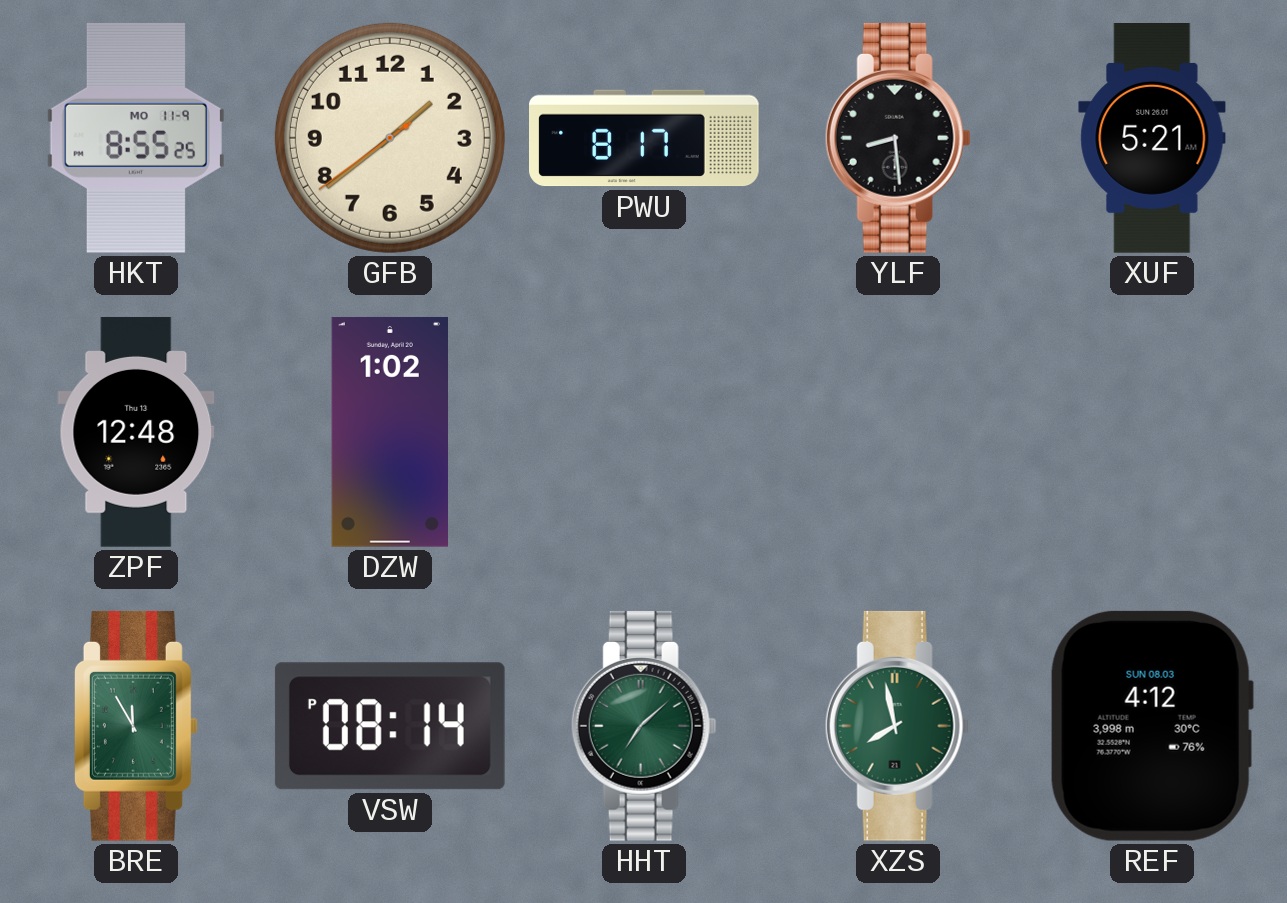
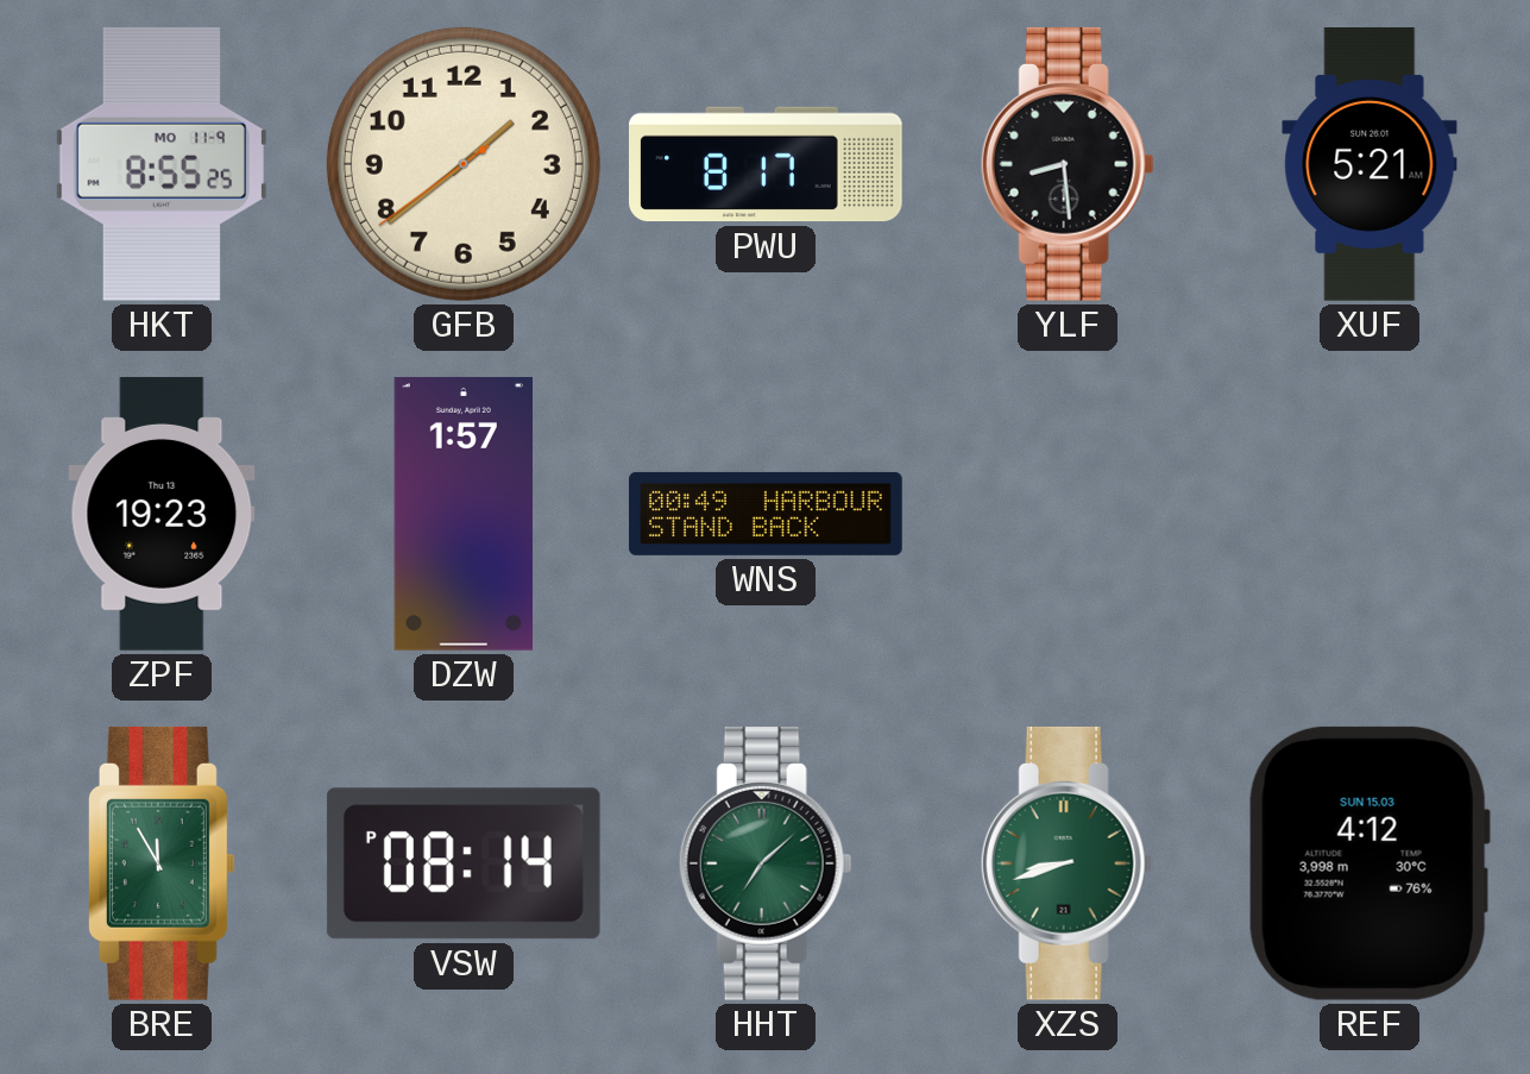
ZPF: 12:48 -> 19:23 (162, 514)
DZW: 1:02 -> 1:57 (462, 514)
WNS: none -> 00:49 (766, 514)
XZS: 7:58 -> 8:42 (1068, 863)
REF date: SUN 08.03 -> SUN 15.03 (1370, 863)
